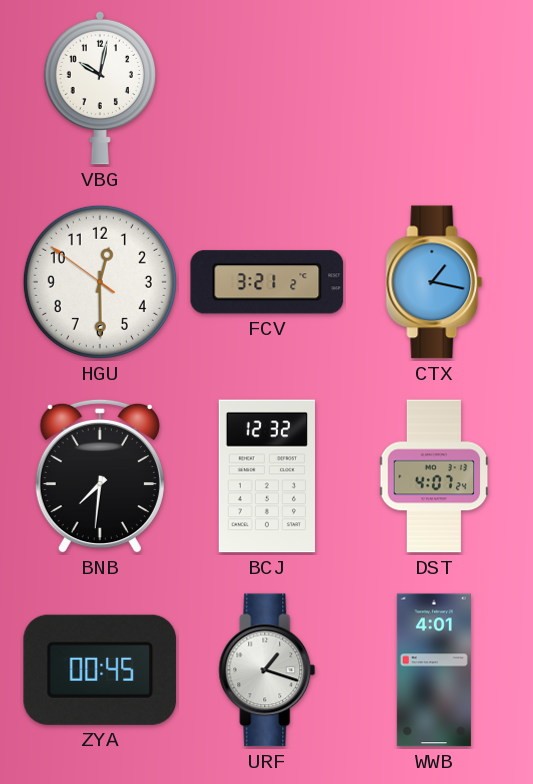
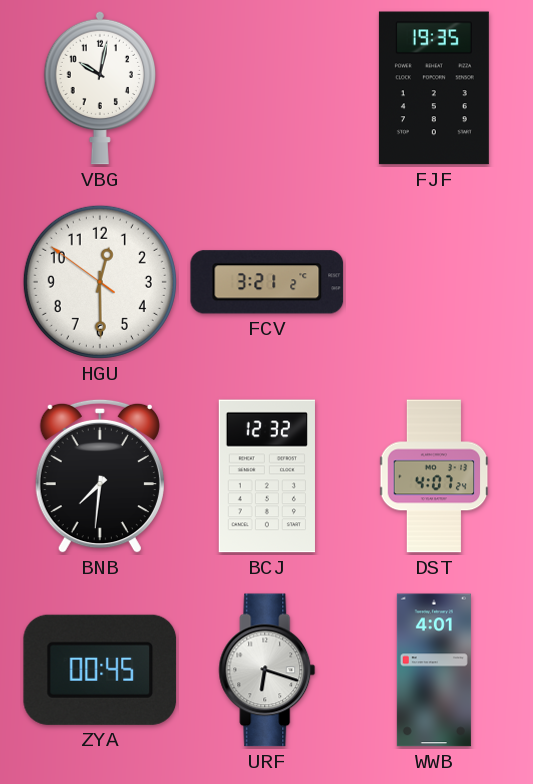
FJF: none -> 19:35 (434, 88)
CTX: 1:17 -> none (434, 282)
URF: 1:18 -> 6:18 (267, 670)
